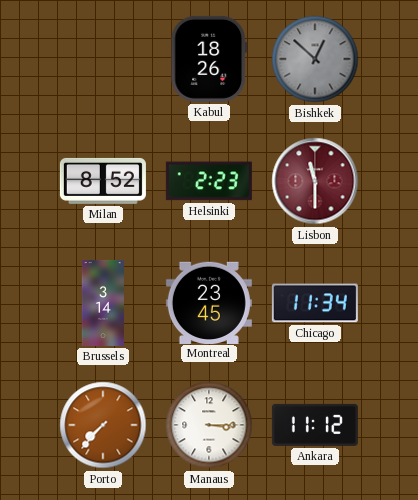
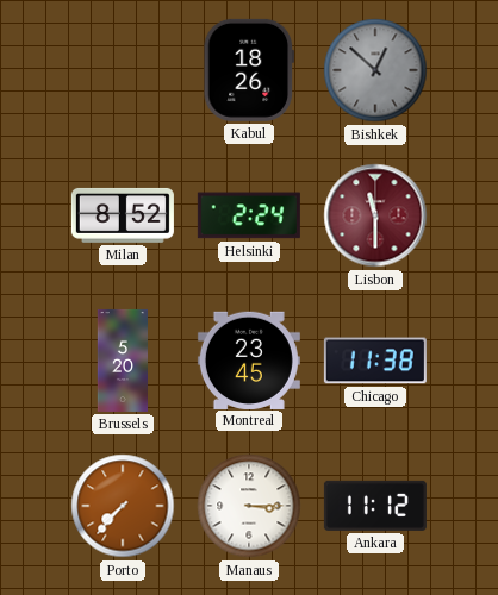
Helsinki: 2:23 -> 2:24 (249, 215)
Brussels: 3:14 -> 5:20 (123, 361)
Chicago: 11:34 -> 11:38 (375, 361)
